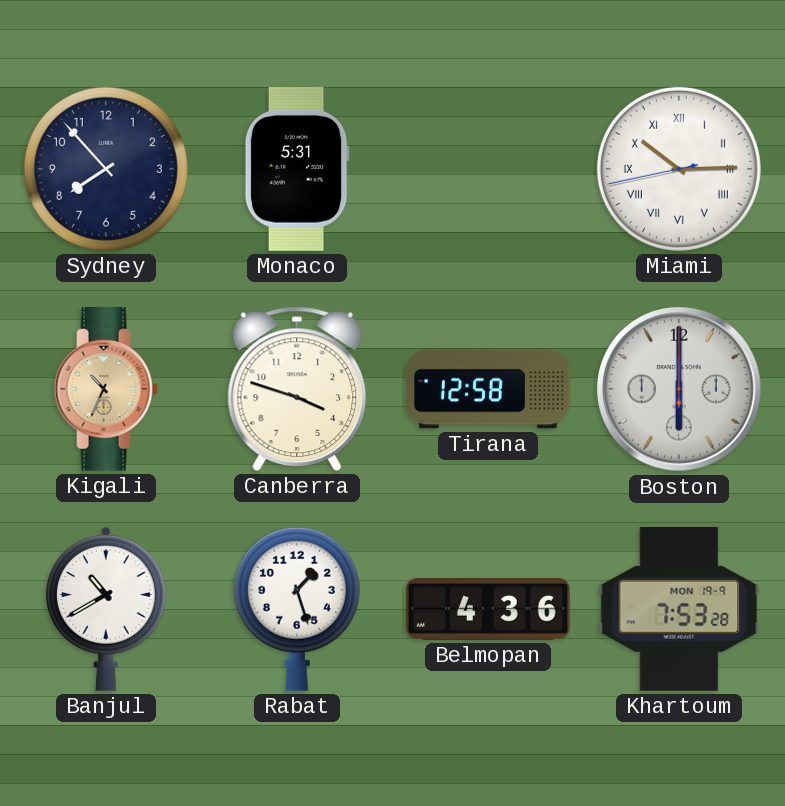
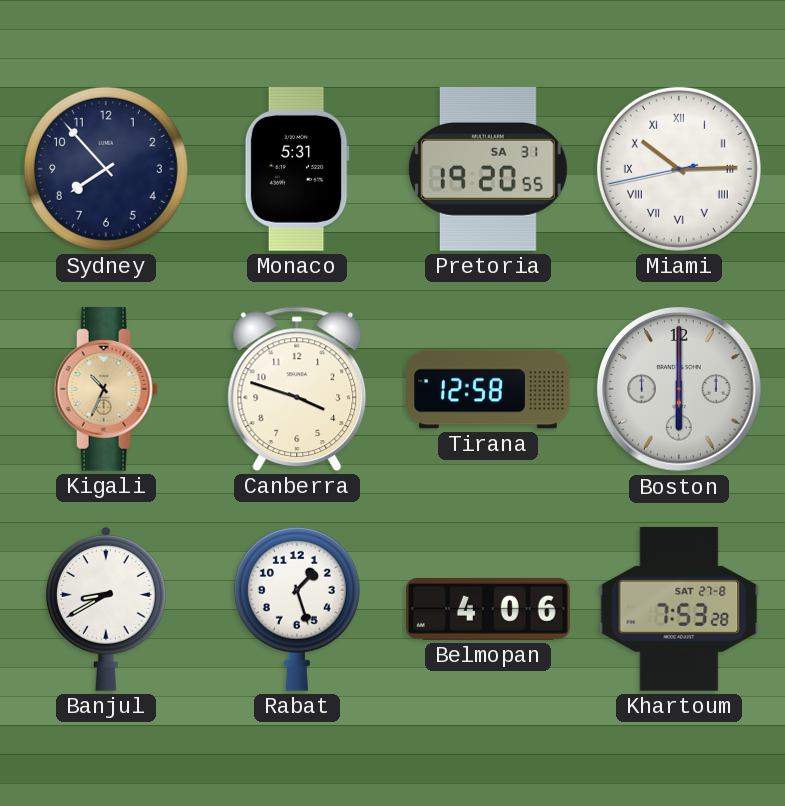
Pretoria: none -> 19:20 (488, 169)
Banjul: 10:40 -> 8:40 (106, 609)
Belmopan: 4:36 -> 4:06 (489, 610)
Khartoum date: MON 19-9 -> SAT 27-8 (679, 610)
